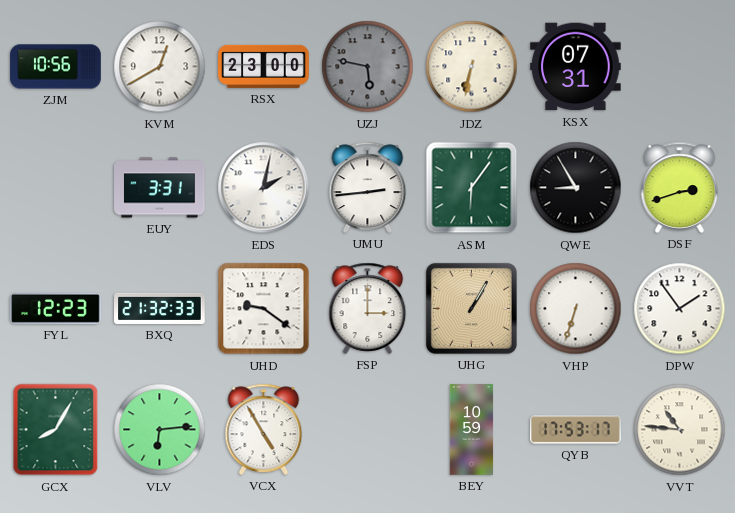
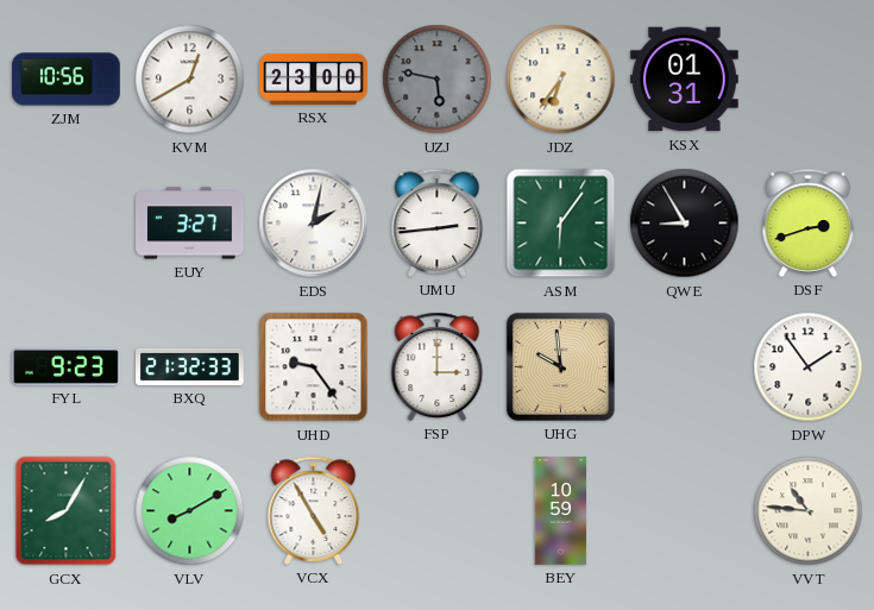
JDZ: 6:32 -> 6:36 (561, 80)
KSX: 07:31 -> 01:31 (685, 80)
EUY: 3:31 -> 3:27 (190, 224)
FYL: 12:23 -> 9:23 (67, 366)
UHD: 9:21 -> 9:24 (314, 367)
UHG: 1:05 -> 9:59 (560, 366)
VHP: 6:33 -> none (576, 309)
VLV: 6:14 -> 8:10 (190, 511)
QYB: 17:53 -> none (576, 430)
